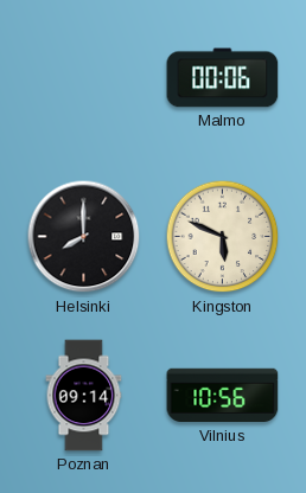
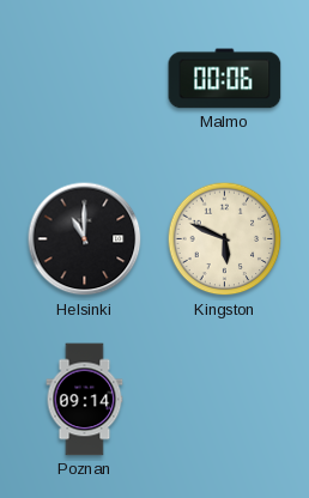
Helsinki: 8:00 -> 11:00 (85, 239)
Vilnius: 10:56 -> none (223, 396)
